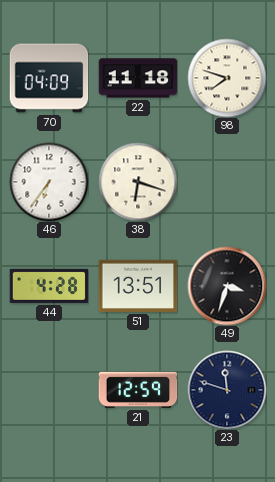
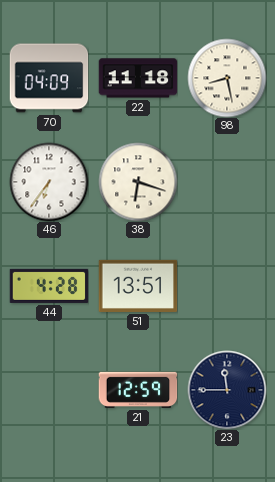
98: 7:48 -> 8:28 (227, 78)
49: 3:33 -> none (227, 286)
23: 11:48 -> 11:45 (227, 390)
